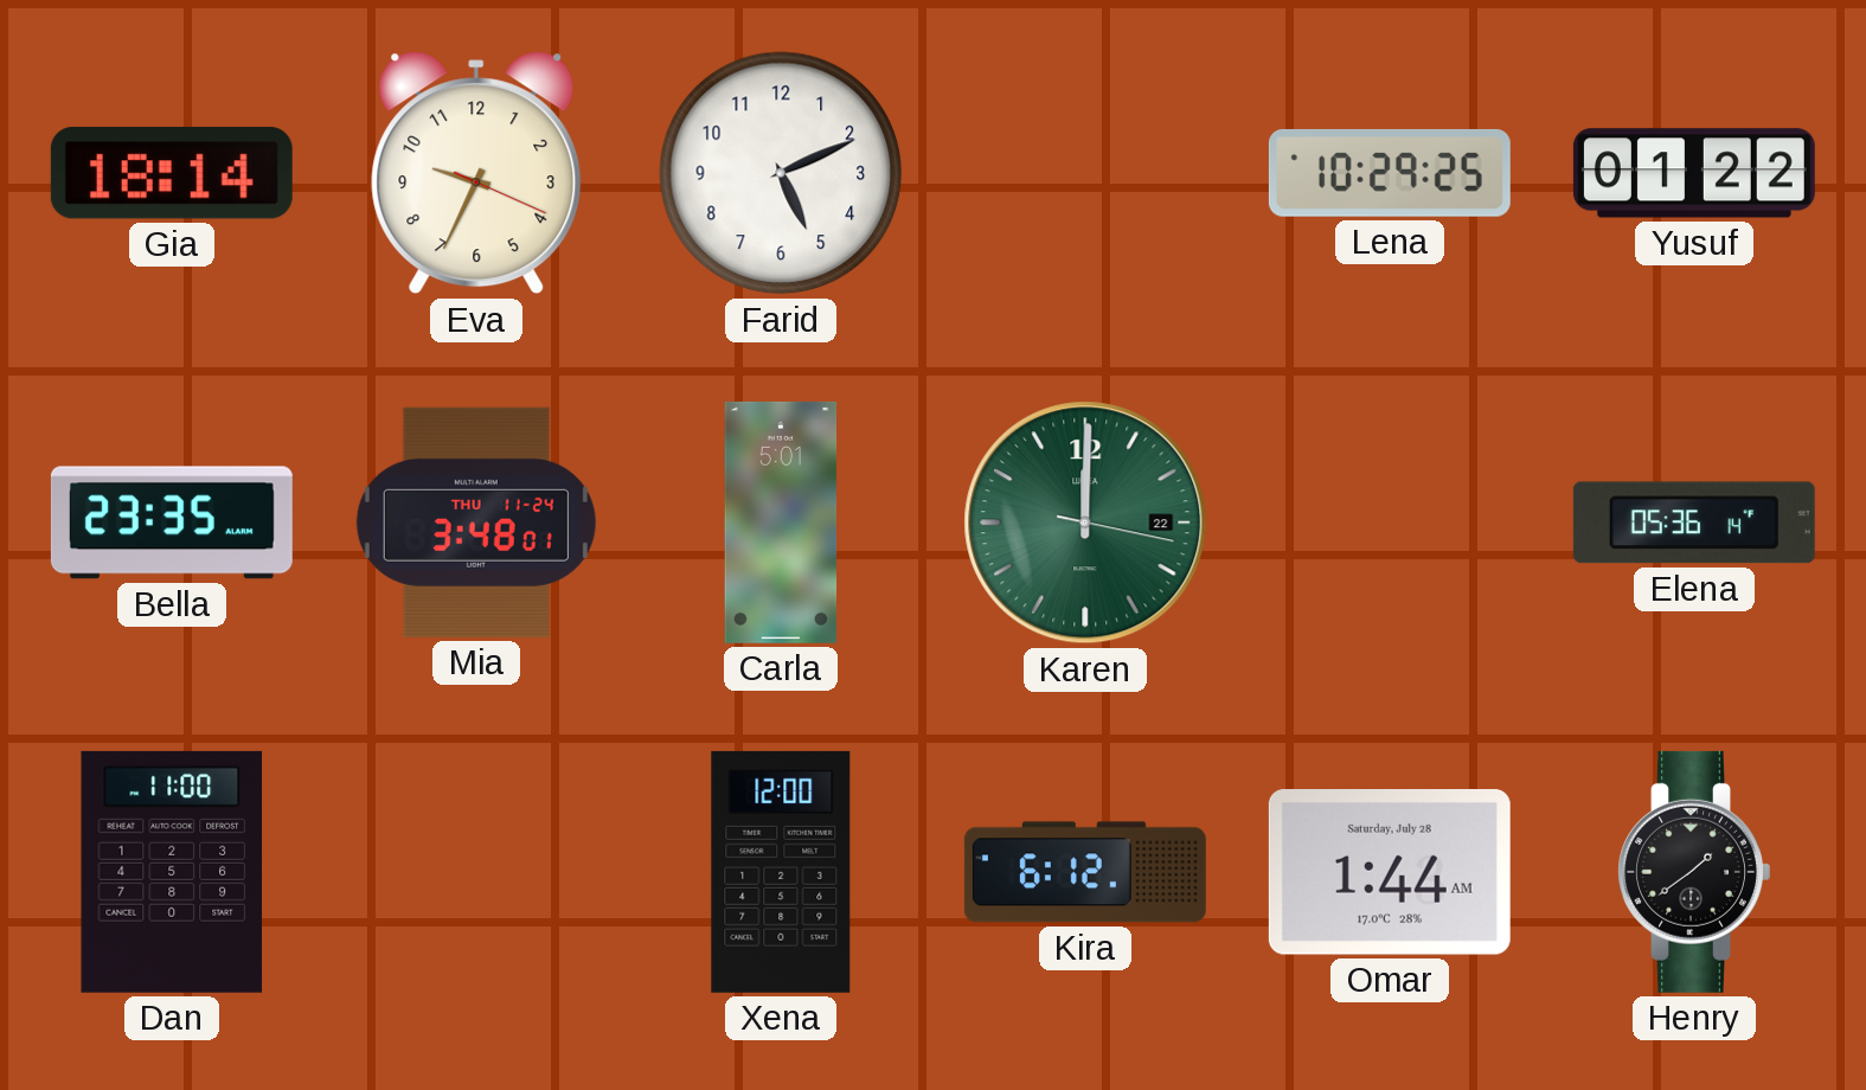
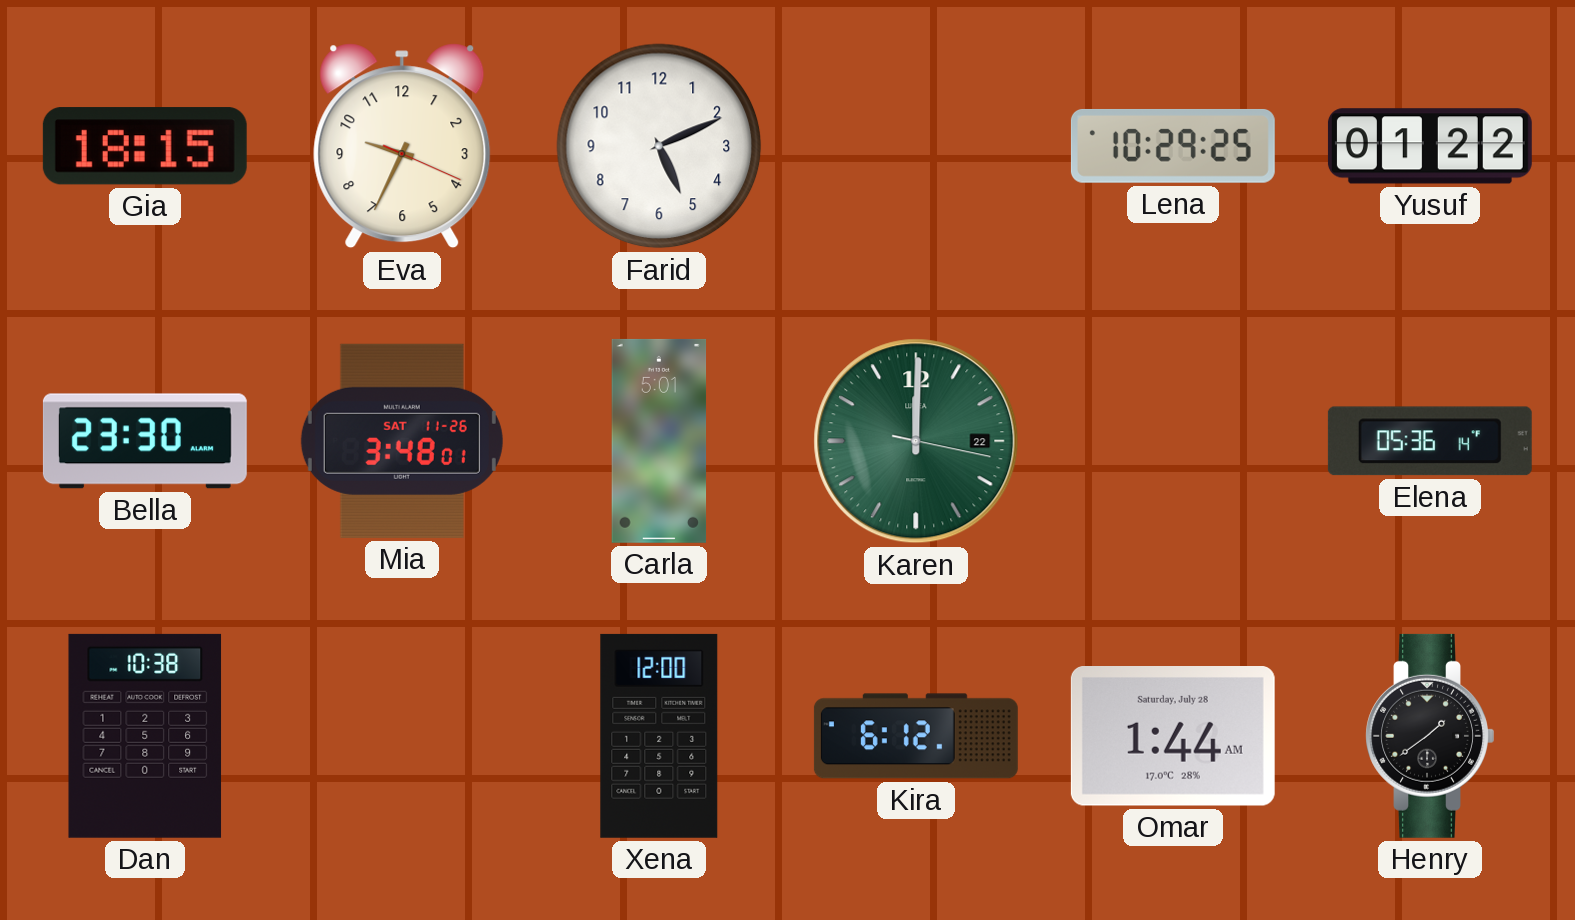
Gia: 18:14 -> 18:15 (145, 146)
Bella: 23:35 -> 23:30 (145, 441)
Mia date: THU 11-24 -> SAT 11-26 (402, 441)
Dan: 11:00 -> 10:38 (145, 736)
